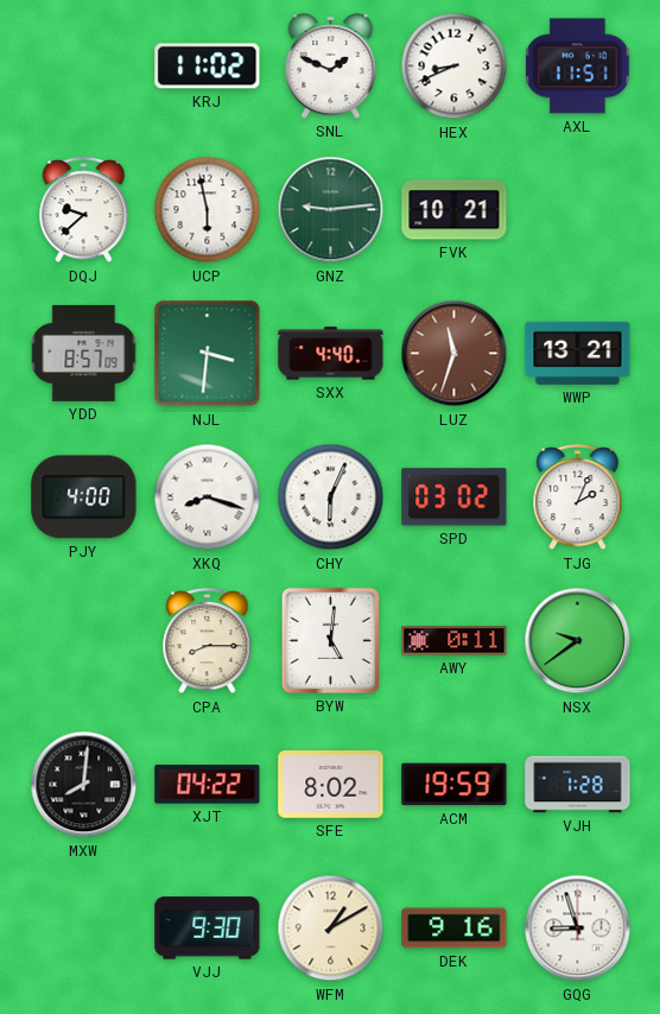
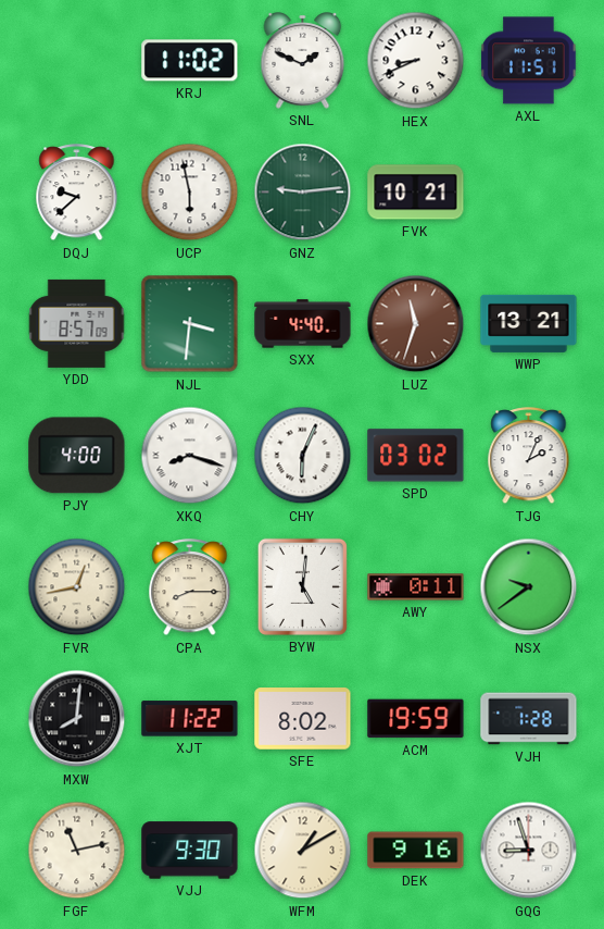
FVR: none -> 12:43 (77, 587)
XJT: 04:22 -> 11:22 (190, 719)
FGF: none -> 11:13 (77, 851)
